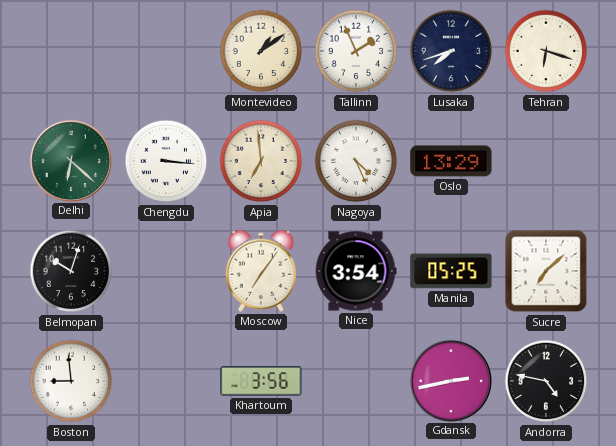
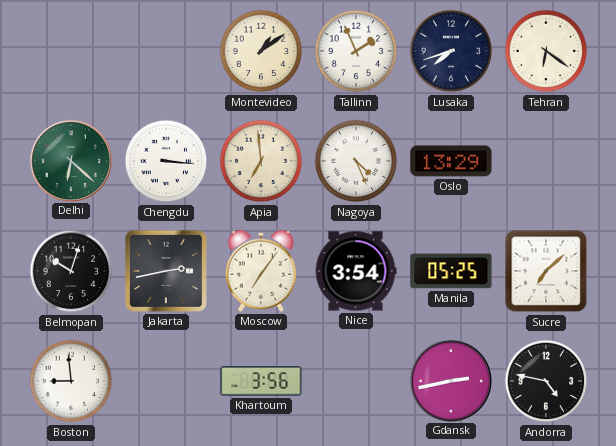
Tehran: 6:18 -> 6:21 (546, 51)
Jakarta: none -> 2:43 (166, 271)
